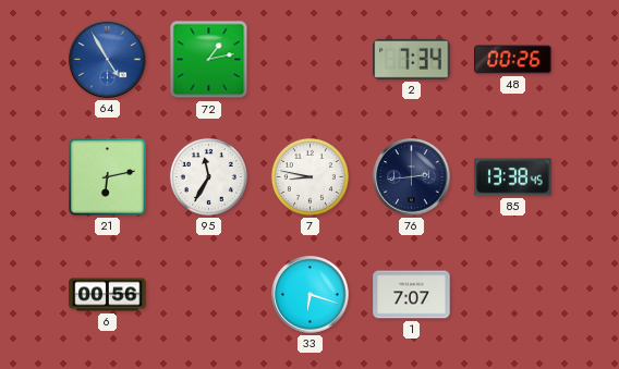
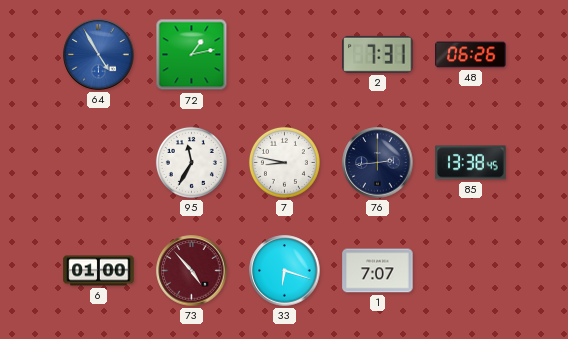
2: 7:34 -> 7:31 (378, 54)
48: 00:26 -> 06:26 (471, 55)
21: 6:13 -> none (108, 177)
6: 00:56 -> 01:00 (99, 271)
73: none -> 4:53 (192, 271)
